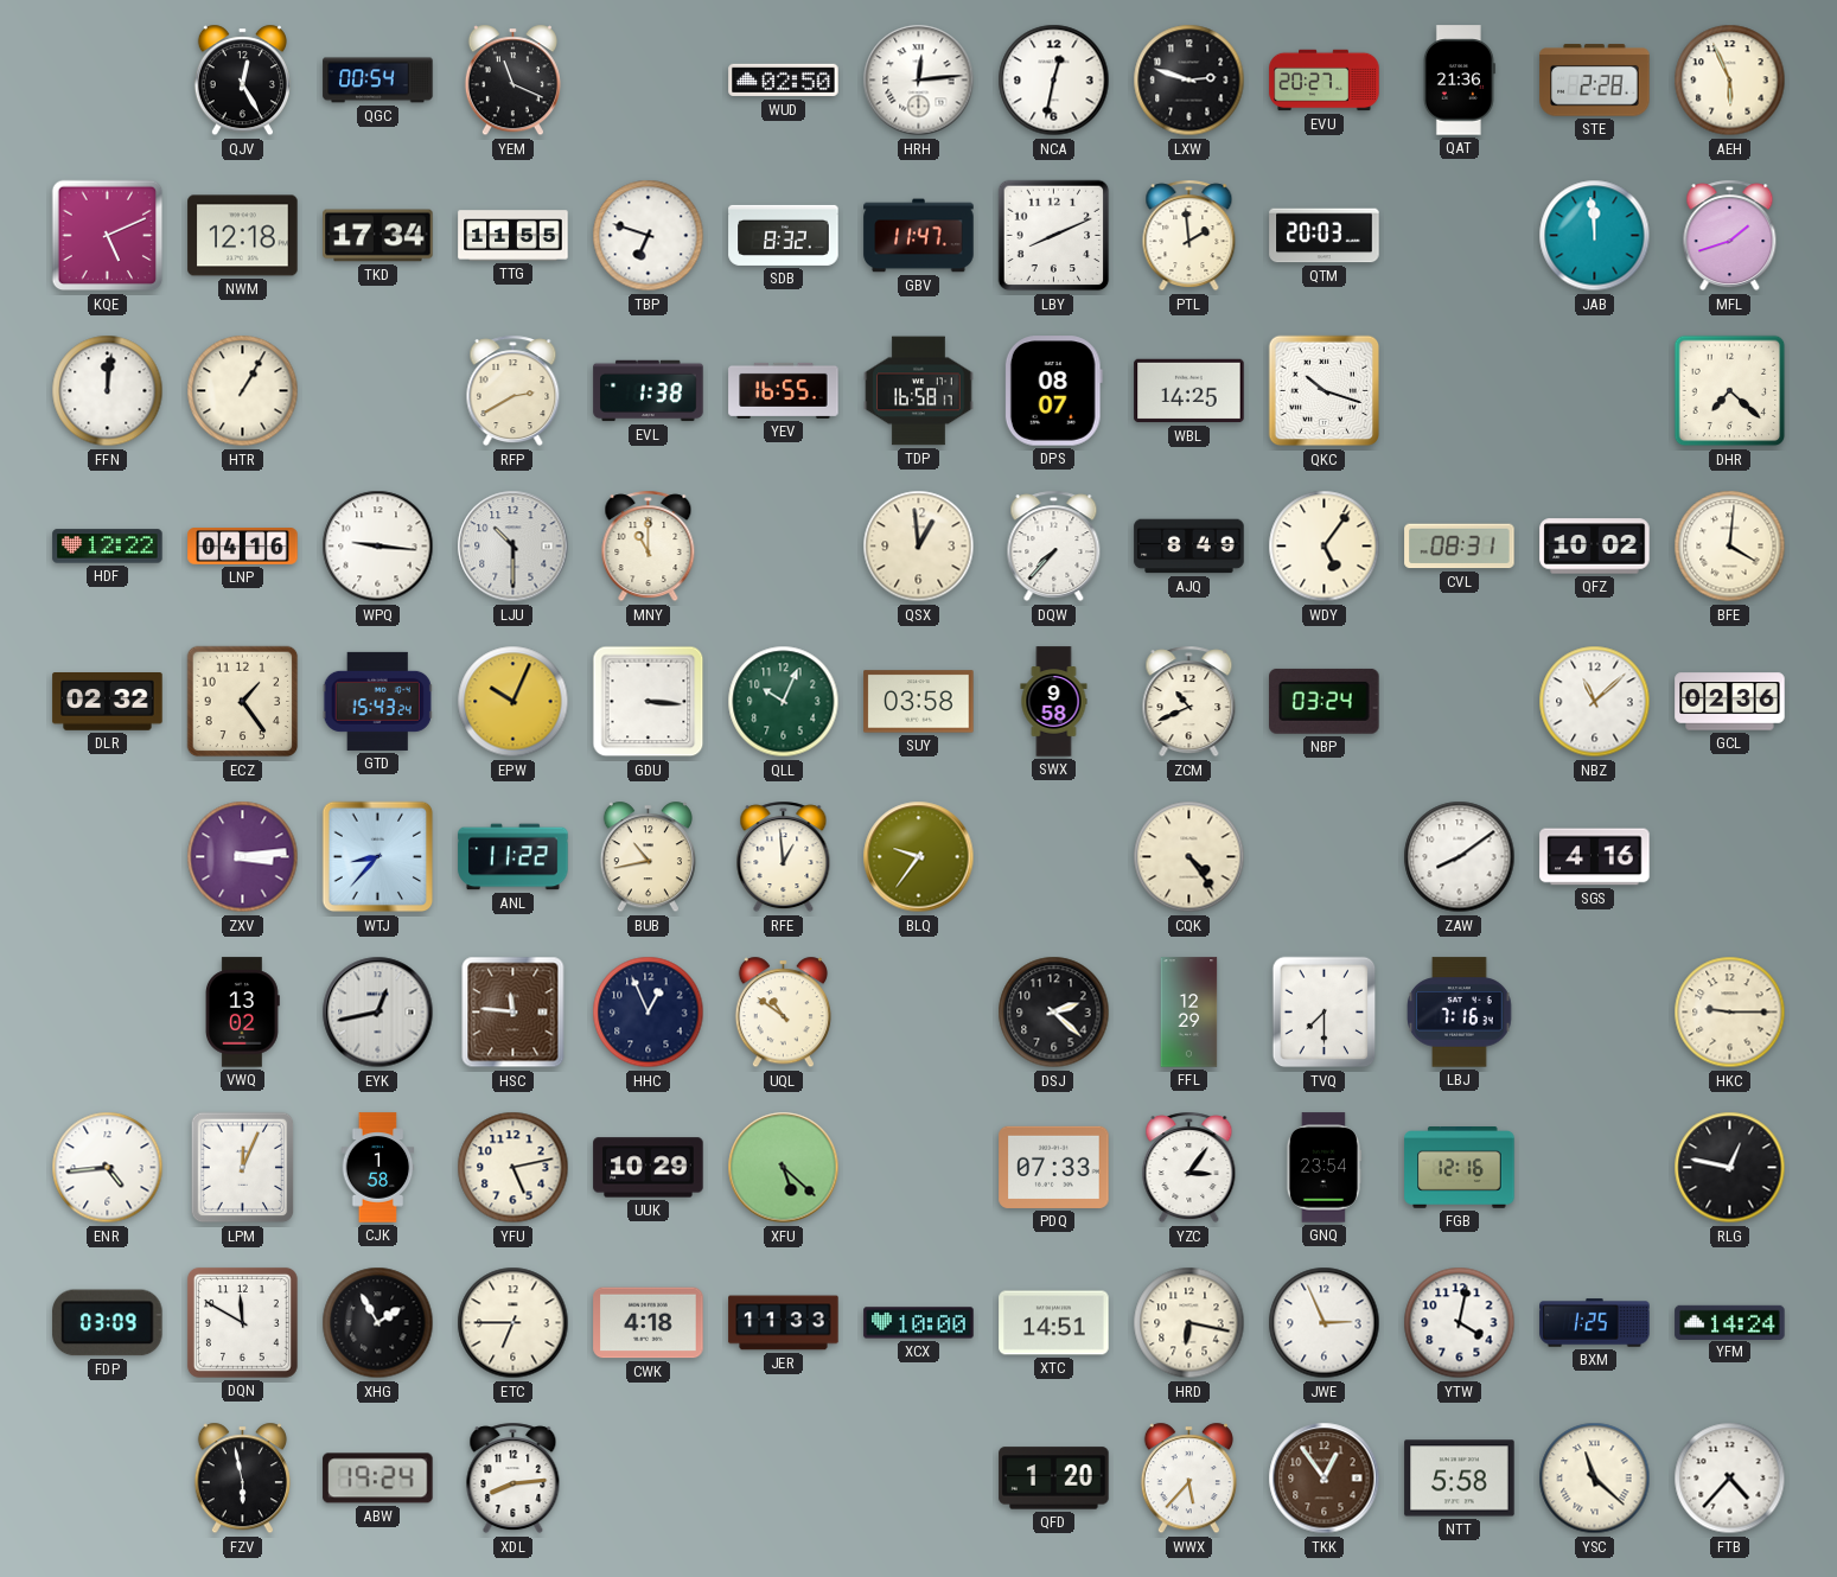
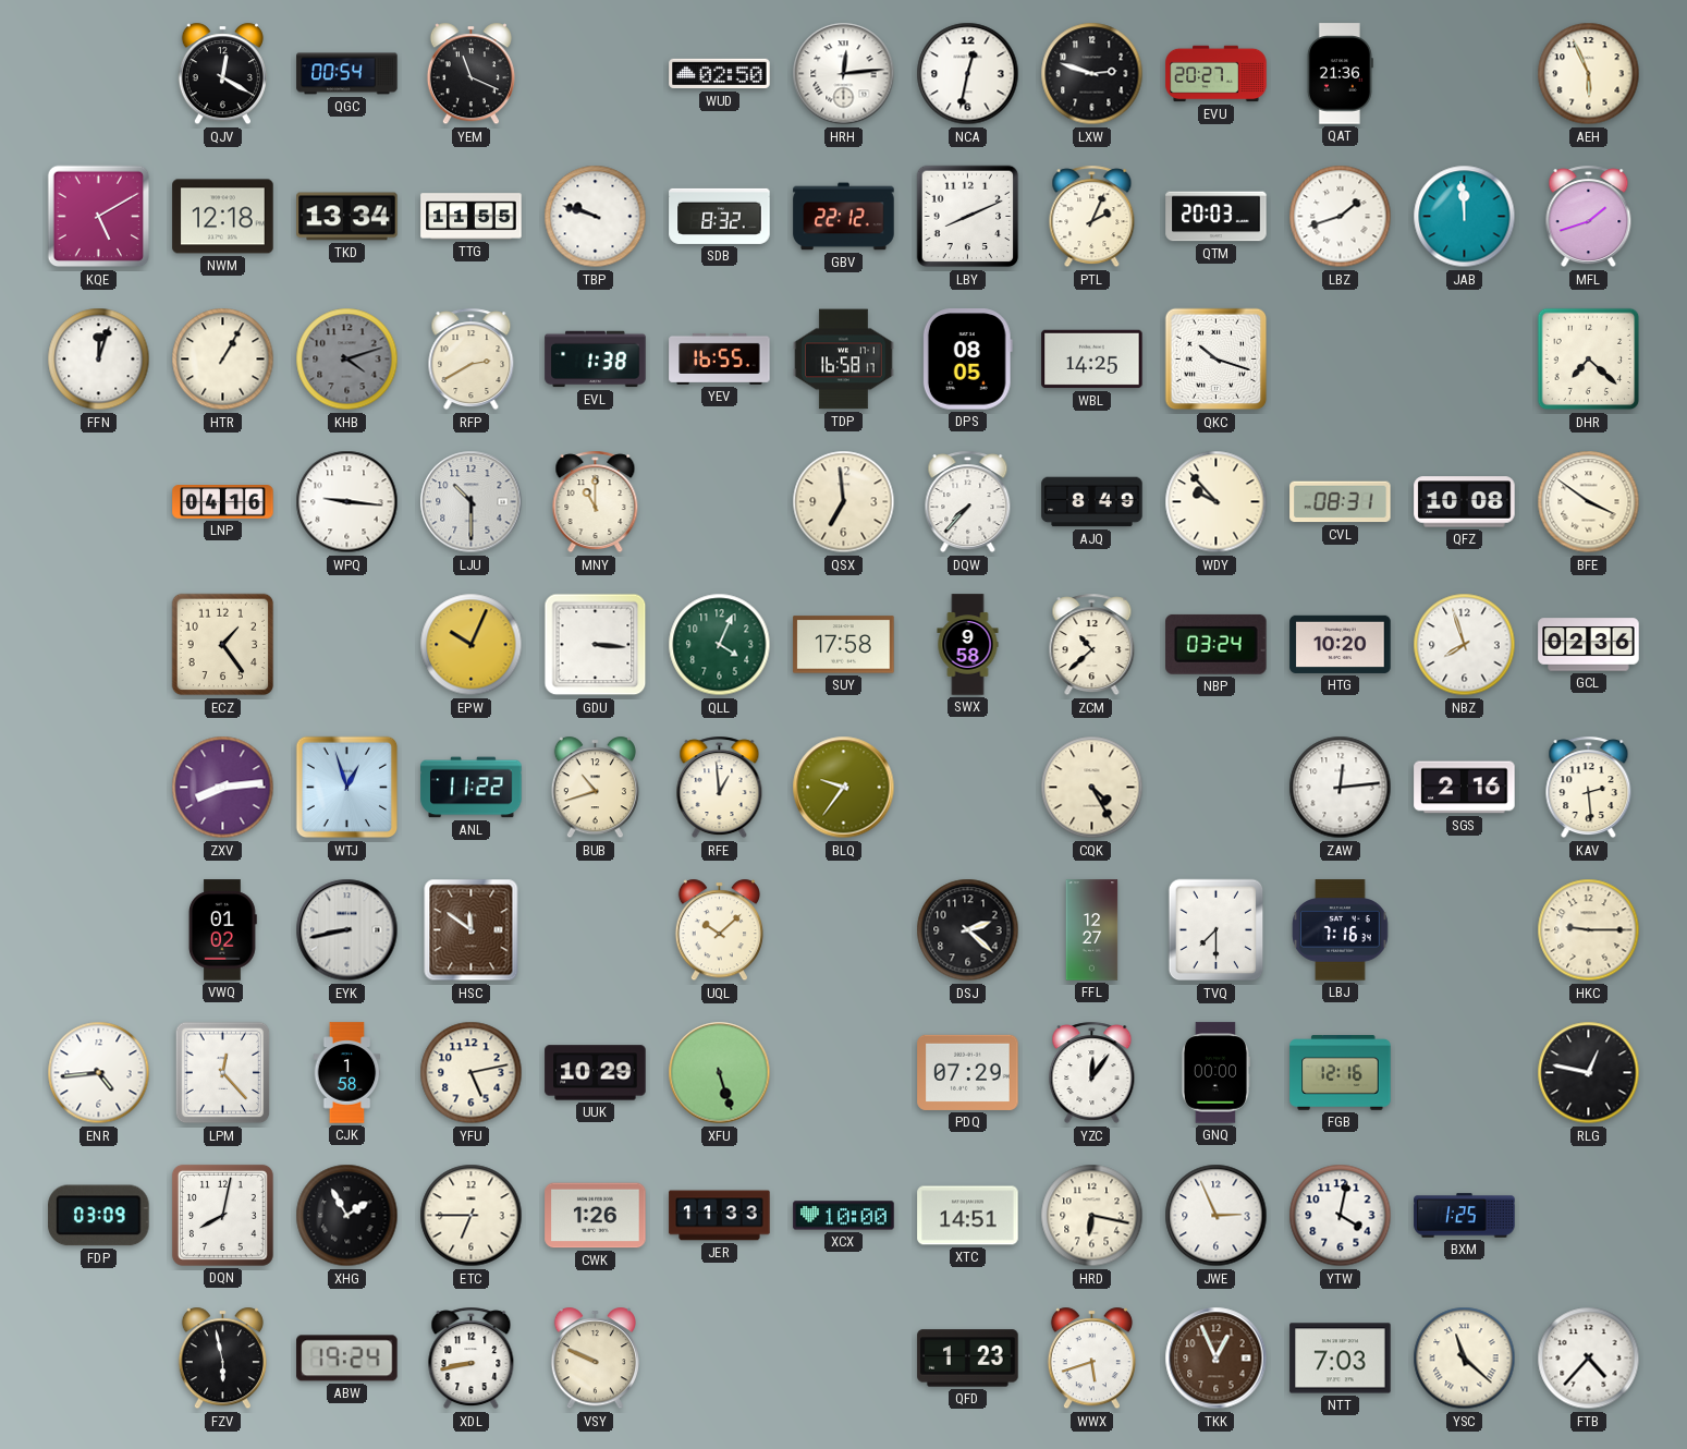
QJV: 12:25 -> 12:20 (222, 74)
STE: 2:28 -> none (1595, 81)
KQE: 5:11 -> 5:10 (99, 217)
TKD: 17:34 -> 13:34 (347, 217)
TBP: 6:48 -> 9:48 (596, 217)
GBV: 11:47 -> 22:12 (844, 217)
PTL: 1:59 -> 2:04 (1092, 217)
LBZ: none -> 1:42 (1341, 217)
FFN: 12:01 -> 12:03 (99, 360)
KHB: none -> 4:12 (347, 360)
DPS: 08:07 -> 08:05 (967, 360)
HDF: 12:22 -> none (108, 547)
QSX: 12:59 -> 6:59 (844, 502)
WDY: 5:06 -> 9:53 (1217, 502)
QFZ: 10:02 -> 10:08 (1465, 502)
BFE: 4:01 -> 3:51 (1589, 502)
DLR: 02:32 -> none (108, 702)
GTD: 15:43 -> none (377, 701)
QLL: 10:04 -> 4:04 (720, 645)
SUY: 03:58 -> 17:58 (844, 645)
ZCM: 10:41 -> 10:38 (1092, 645)
HTG: none -> 10:20 (1341, 644)
NBZ: 11:08 -> 7:57 (1465, 645)
ZXV: 3:14 -> 8:14 (223, 788)
WTJ: 8:37 -> 12:57 (347, 788)
BUB: 10:43 -> 10:42 (595, 788)
CQK: 4:24 -> 4:25 (1092, 788)
ZAW: 8:09 -> 12:14 (1341, 788)
SGS: 4:16 -> 2:16 (1465, 788)
KAV: none -> 2:29 (1589, 788)
VWQ: 13:02 -> 01:02 (223, 930)
EYK: 12:43 -> 8:43 (347, 930)
HSC: 11:46 -> 11:51 (472, 930)
HHC: 12:56 -> none (649, 1013)
UQL: 10:51 -> 10:08 (719, 930)
FFL: 12:29 -> 12:27 (1092, 930)
LPM: 12:04 -> 12:23 (223, 1073)
XFU: 5:22 -> 5:27 (720, 1073)
PDQ: 07:33 -> 07:29 (968, 1072)
YZC: 3:06 -> 12:06 (1092, 1073)
GNQ: 23:54 -> 00:00 (1215, 1073)
DQN: 11:50 -> 8:02 (222, 1215)
CWK: 4:18 -> 1:26 (596, 1216)
YFM: 14:24 -> none (1730, 1322)
XDL: 8:14 -> 8:43 (472, 1359)
VSY: none -> 9:49 (595, 1359)
QFD: 1:20 -> 1:23 (968, 1359)
WWX: 5:37 -> 5:42 (1091, 1359)
TKK: 12:54 -> 12:56 (1217, 1359)
NTT: 5:58 -> 7:03 (1341, 1359)
